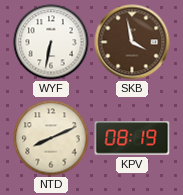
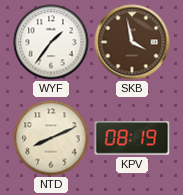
WYF: 6:32 -> 1:36 (51, 42)
